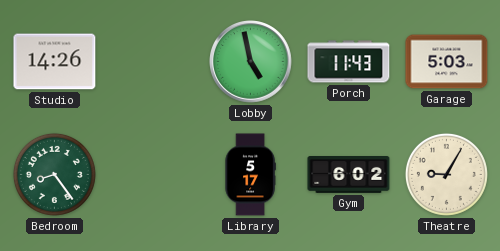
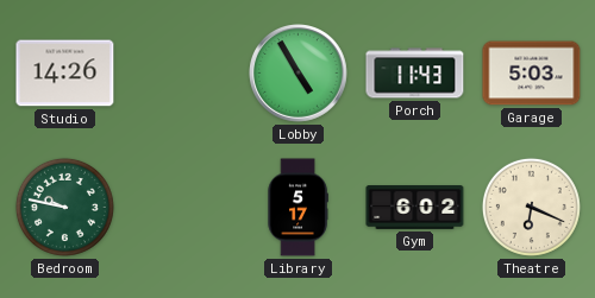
Lobby: 4:58 -> 4:55 (299, 74)
Bedroom: 8:24 -> 9:47 (64, 207)
Theatre: 9:05 -> 6:19 (531, 207)
